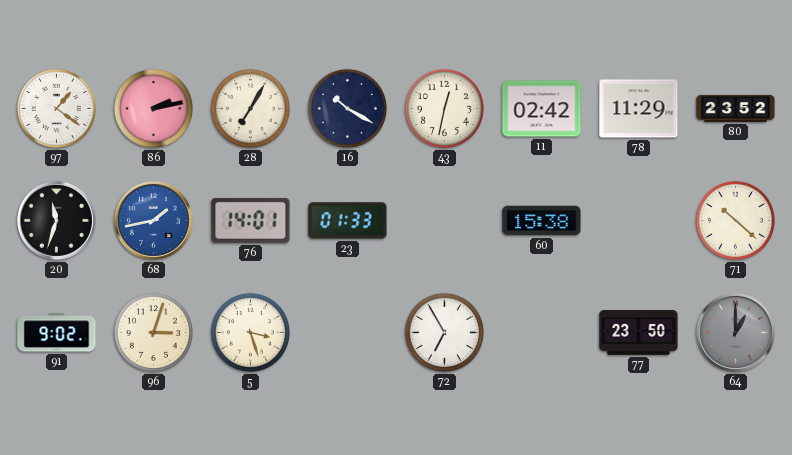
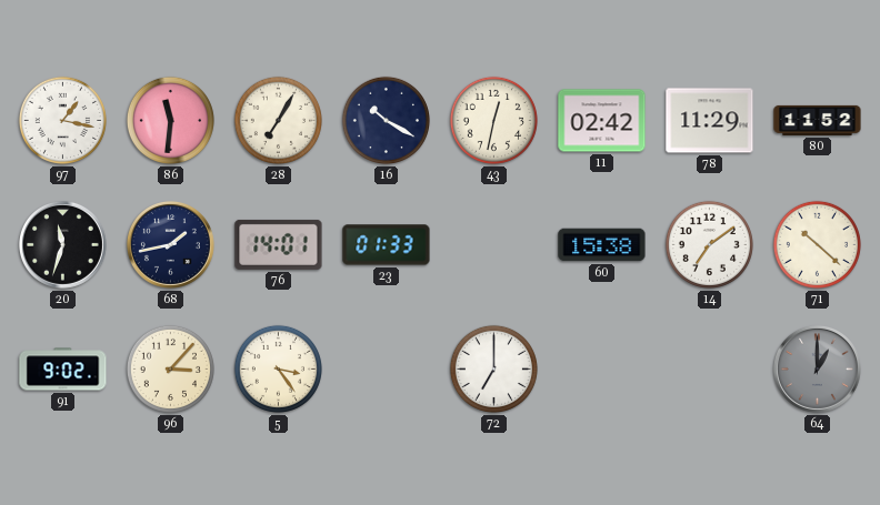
97: 1:21 -> 1:17 (62, 120)
86: 2:13 -> 11:31 (170, 120)
80: 23:52 -> 11:52 (818, 120)
68 dial: blue -> navy (170, 244)
14: none -> 7:09 (709, 244)
96: 3:03 -> 3:07 (170, 368)
5: 3:27 -> 3:24 (278, 368)
72: 6:55 -> 7:00 (493, 368)
77: 23:50 -> none (639, 333)
